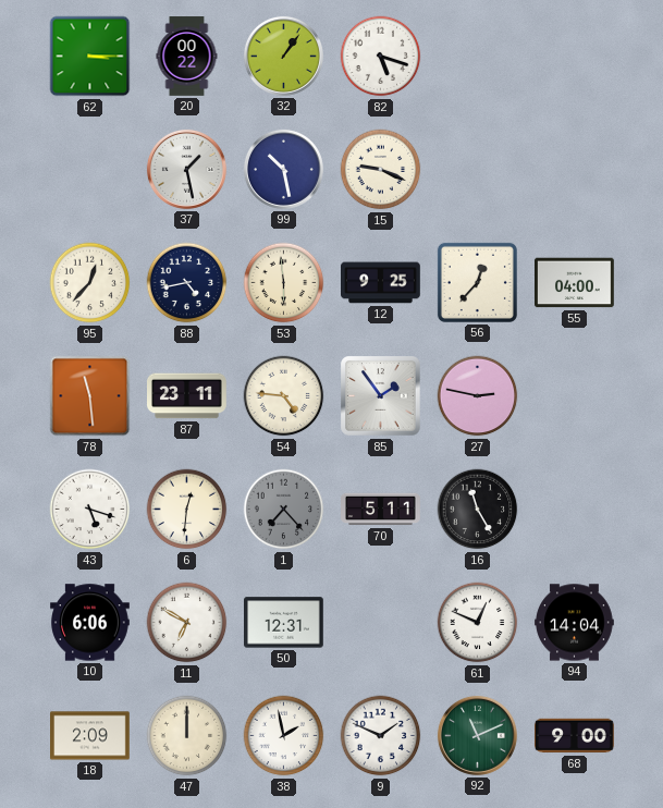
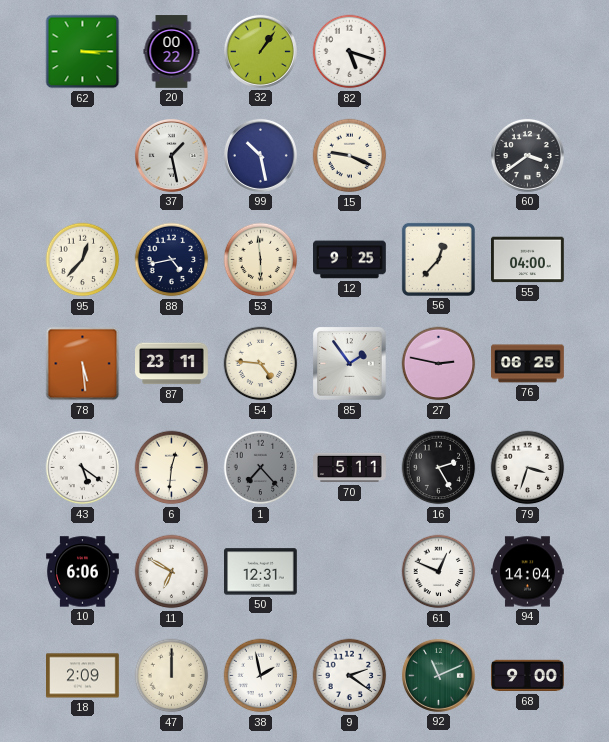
60: none -> 3:39 (527, 155)
78: 11:29 -> 5:29 (83, 364)
76: none -> 06:25 (528, 364)
43: 5:18 -> 5:21 (83, 468)
16: 11:25 -> 2:25 (439, 468)
79: none -> 3:33 (528, 468)
9: 1:49 -> 2:21 (350, 676)
